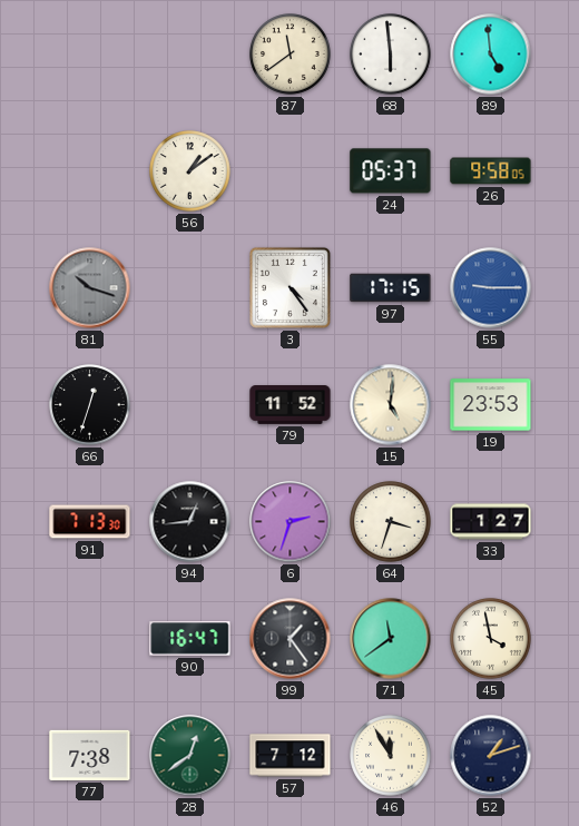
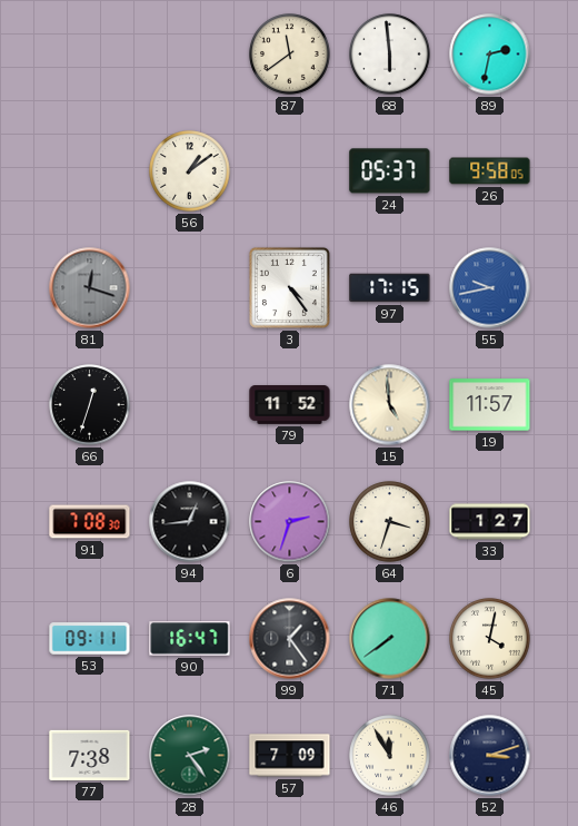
89: 4:59 -> 2:32 (490, 55)
81: 10:18 -> 12:18 (90, 288)
55: 9:15 -> 9:43 (490, 288)
15: 5:01 -> 4:59 (390, 405)
19: 23:53 -> 11:57 (490, 405)
91: 7:13 -> 7:08 (90, 522)
53: none -> 09:11 (90, 639)
71: 11:39 -> 7:39 (390, 639)
45: 3:58 -> 4:02 (490, 639)
28: 12:39 -> 2:24 (190, 756)
57: 7:12 -> 7:09 (290, 756)
52: 1:12 -> 3:12 (490, 756)
